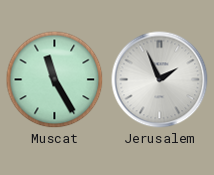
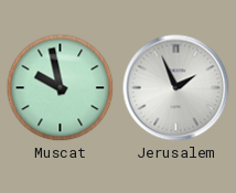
Muscat: 11:25 -> 9:58 (61, 88)
